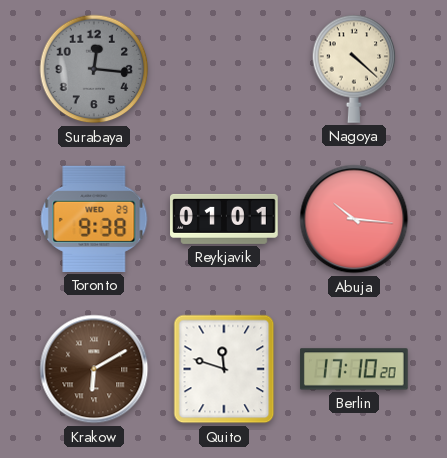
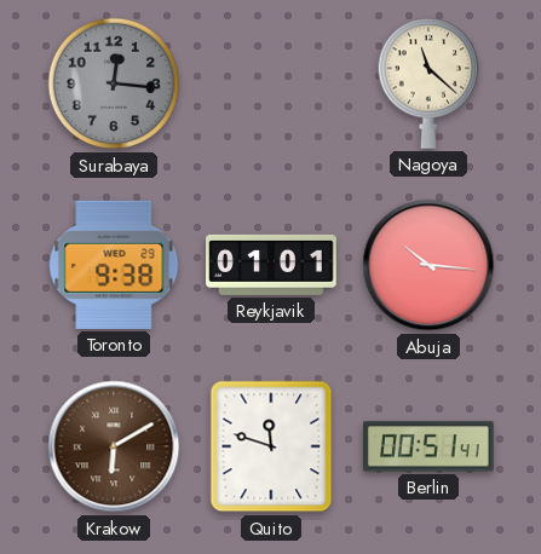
Nagoya: 4:22 -> 11:22 (428, 83)
Berlin: 17:10 -> 00:51 (428, 446)
